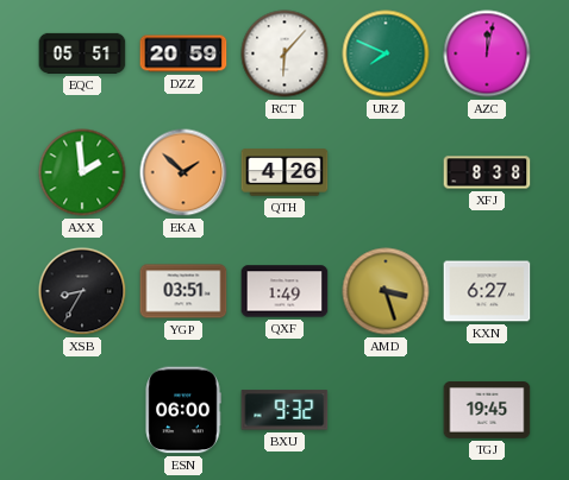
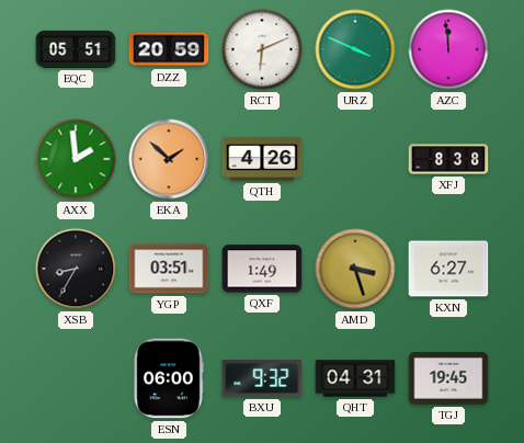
RCT: 6:07 -> 6:11 (262, 49)
URZ: 7:49 -> 3:49 (355, 49)
AZC: 12:02 -> 11:59 (448, 49)
QHT: none -> 04:31 (355, 378)
